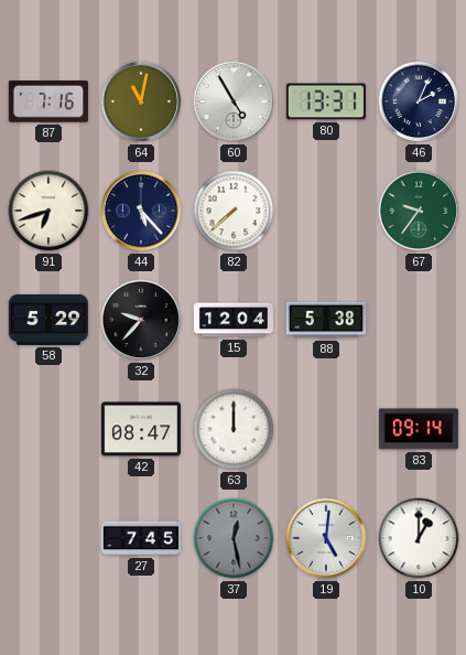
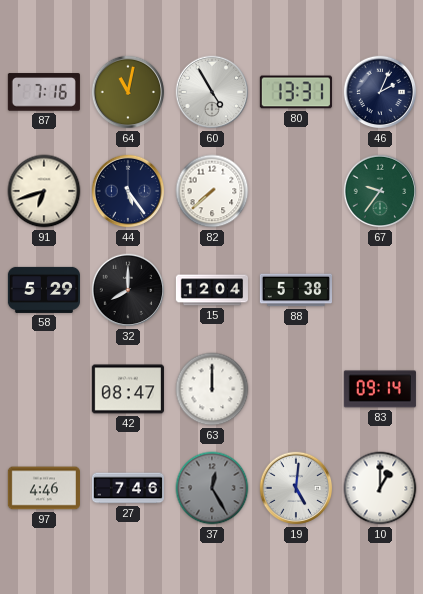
44: 5:23 -> 5:24 (128, 191)
32: 9:37 -> 8:00 (128, 290)
97: none -> 4:46 (44, 488)
27: 7:45 -> 7:46 (127, 488)
37: 12:28 -> 12:25 (212, 488)
